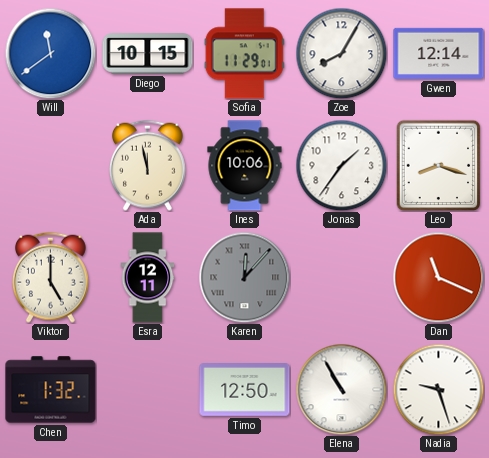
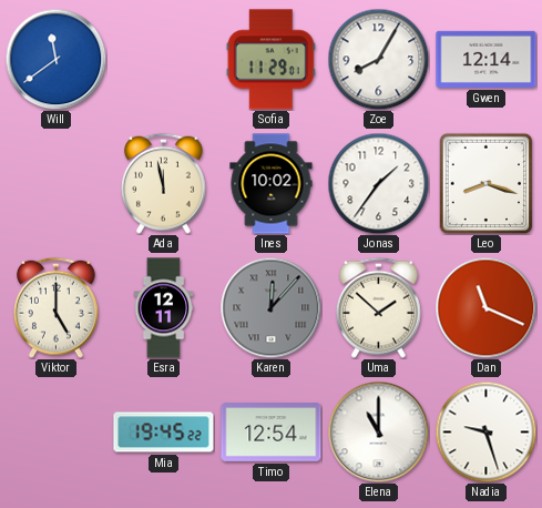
Diego: 10:15 -> none (148, 54)
Ines: 10:06 -> 10:02 (272, 184)
Uma: none -> 1:52 (378, 307)
Chen: 1:32 -> none (51, 390)
Mia: none -> 19:45 (164, 433)
Timo: 12:50 -> 12:54 (272, 433)
Elena: 10:55 -> 11:00 (378, 431)
